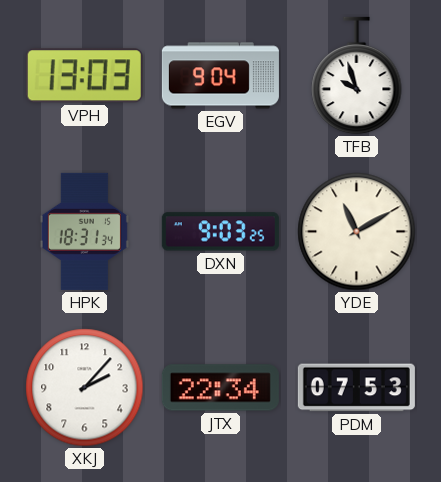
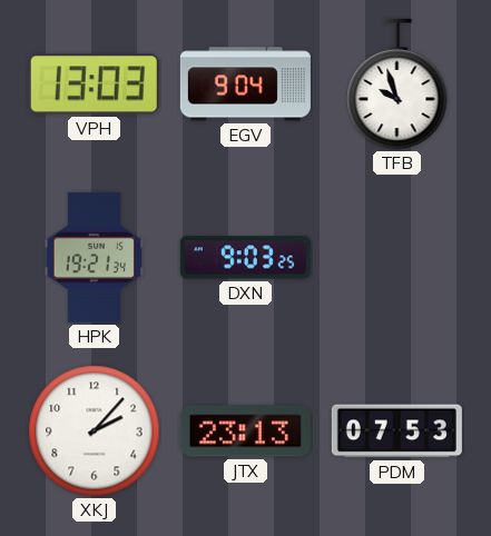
HPK: 18:31 -> 19:21 (94, 257)
YDE: 11:10 -> none (357, 232)
JTX: 22:34 -> 23:13 (245, 431)
